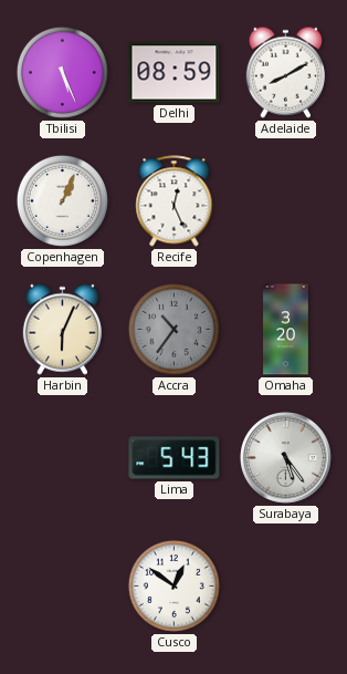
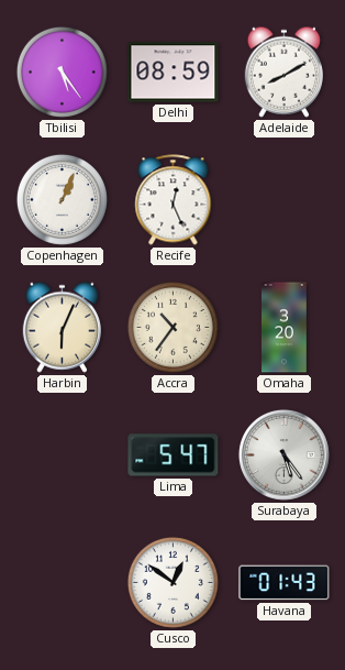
Tbilisi: 5:26 -> 5:24 (62, 72)
Accra dial: grey -> cream (172, 327)
Lima: 5:43 -> 5:47 (174, 455)
Havana: none -> 01:43 (285, 583)
